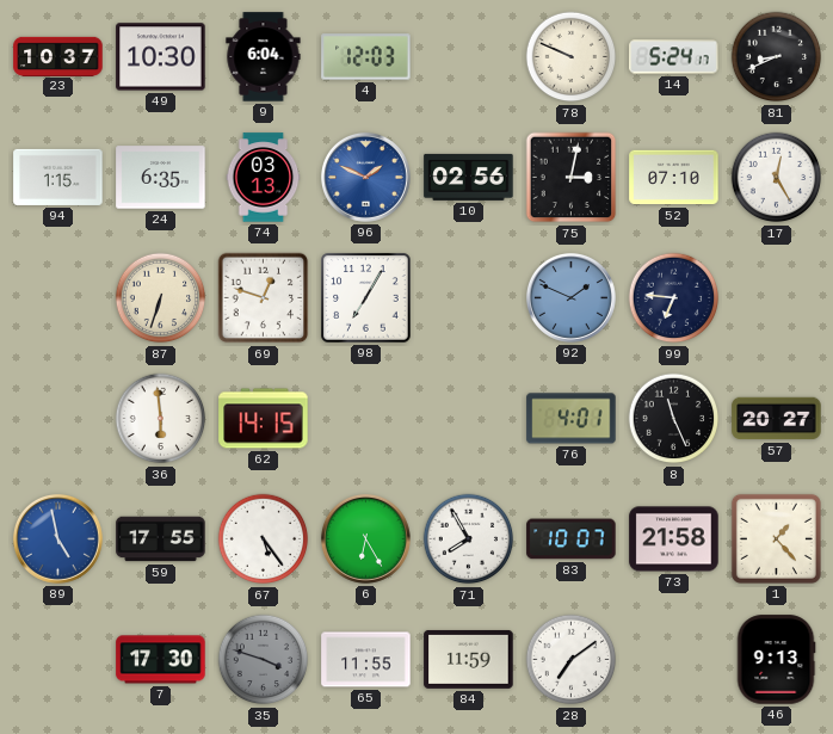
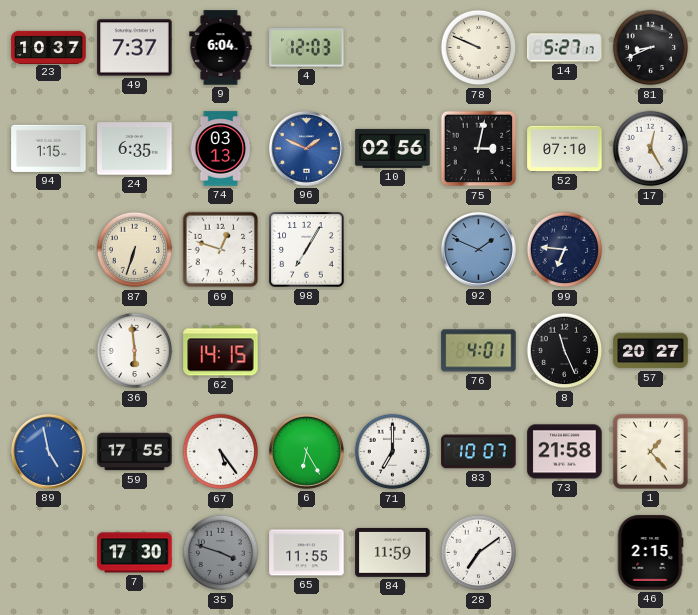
49: 10:30 -> 7:37 (135, 48)
14: 5:24 -> 5:27 (565, 48)
71: 7:55 -> 7:00 (393, 452)
46: 9:13 -> 2:15 (650, 553)
